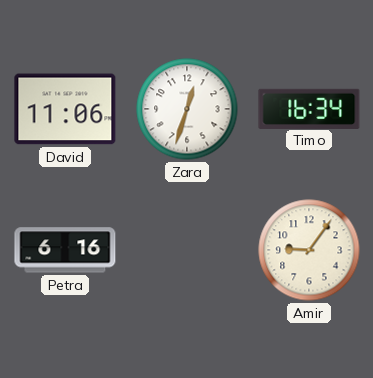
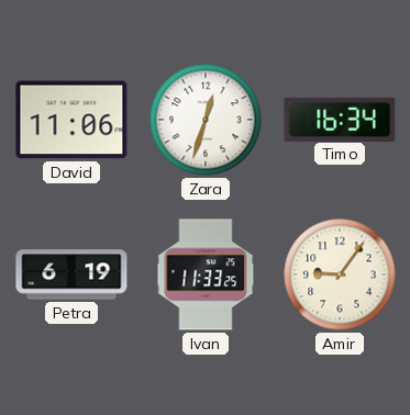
Petra: 6:16 -> 6:19 (71, 274)
Ivan: none -> 11:33 (206, 274)
